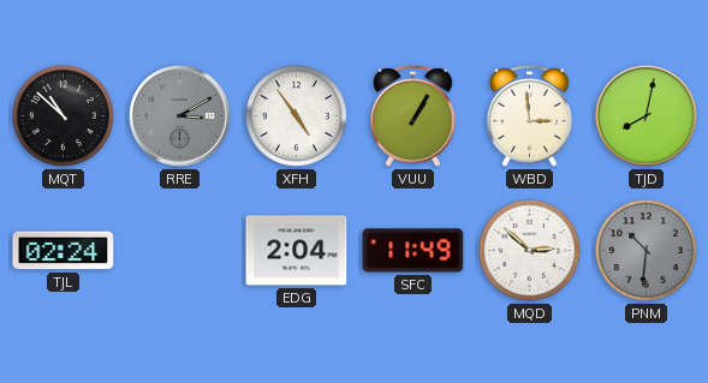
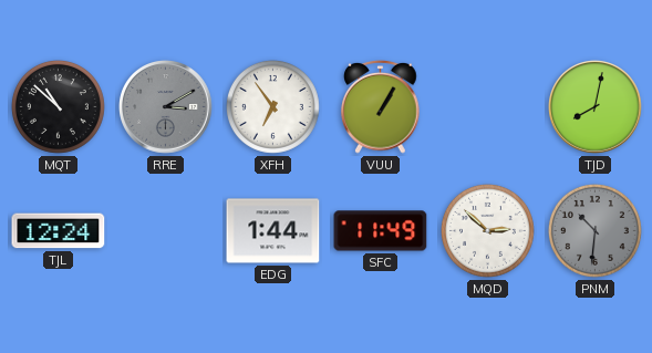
XFH: 4:54 -> 6:54 (272, 106)
WBD: 2:59 -> none (530, 115)
TJL: 02:24 -> 12:24 (59, 231)
EDG: 2:04 -> 1:44 (273, 231)
